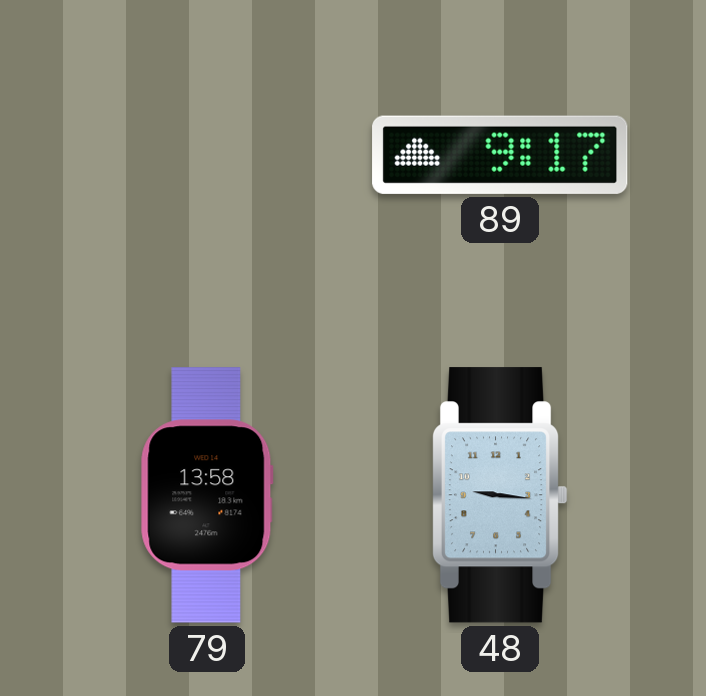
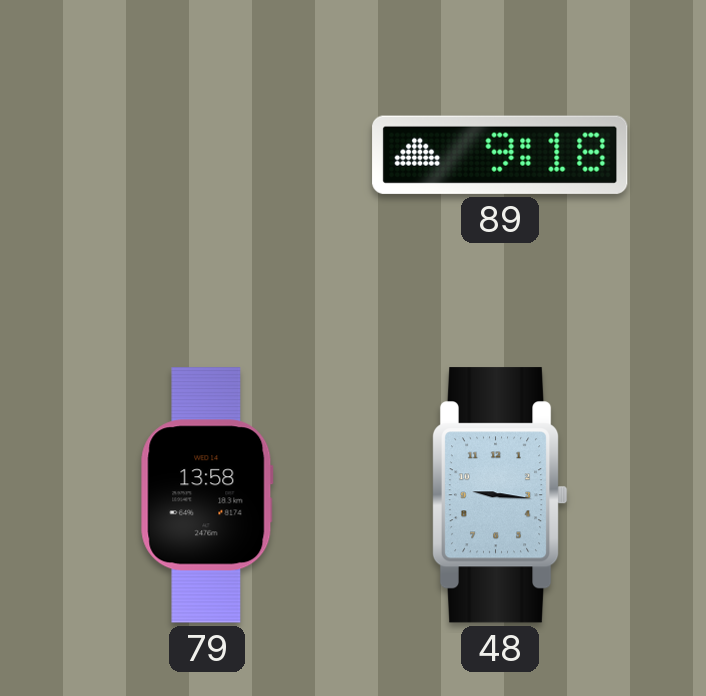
89: 9:17 -> 9:18 (500, 155)
